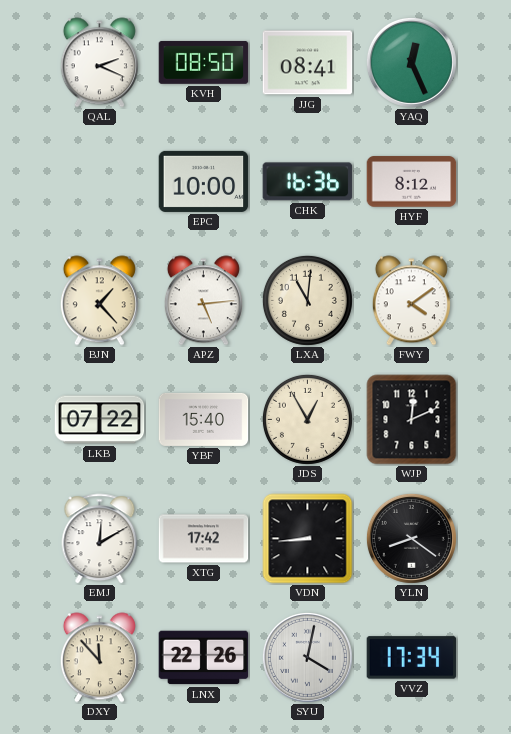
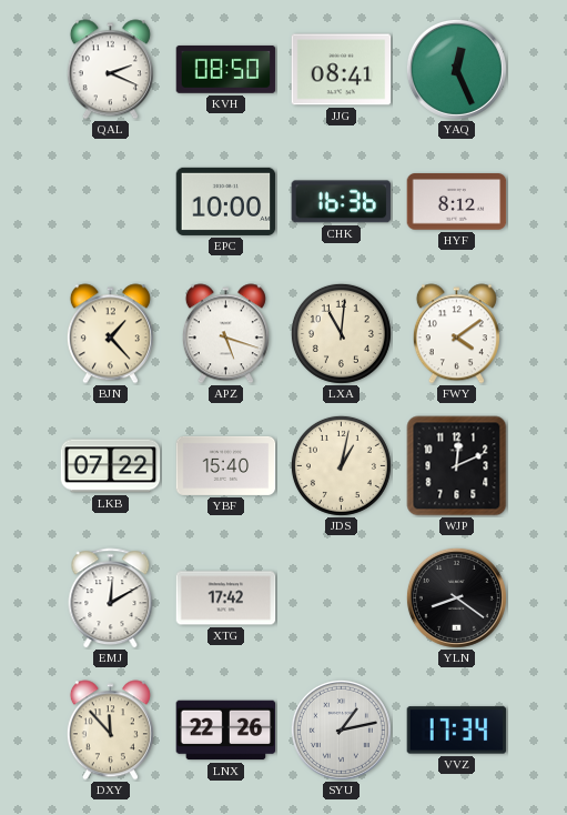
APZ: 5:14 -> 5:18 (225, 334)
JDS: 12:55 -> 1:02 (341, 465)
VDN: 8:44 -> none (308, 539)
SYU: 4:02 -> 1:13 (341, 730)
